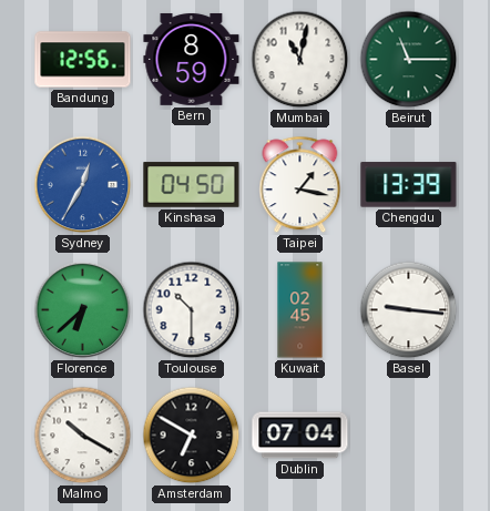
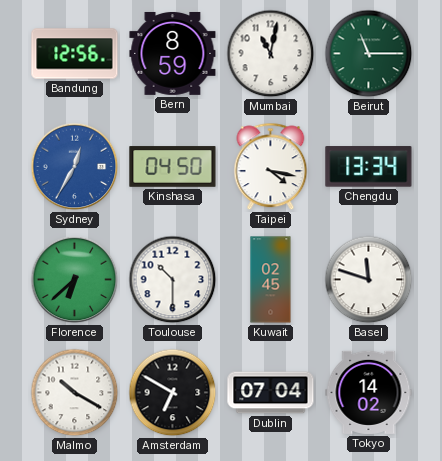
Taipei: 1:17 -> 4:17 (271, 167)
Chengdu: 13:39 -> 13:34 (369, 167)
Basel: 9:16 -> 11:48 (369, 280)
Tokyo: none -> 14:02 (369, 392)
